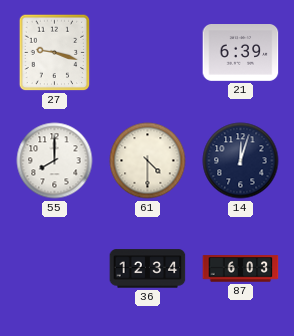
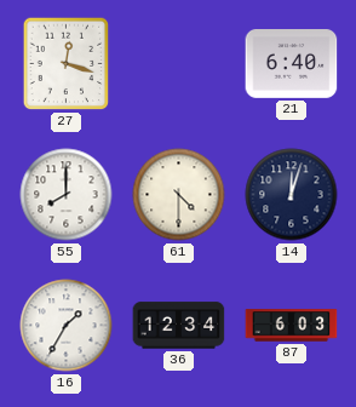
27: 9:18 -> 12:18 (67, 64)
21: 6:39 -> 6:40 (292, 64)
16: none -> 1:35 (67, 326)
